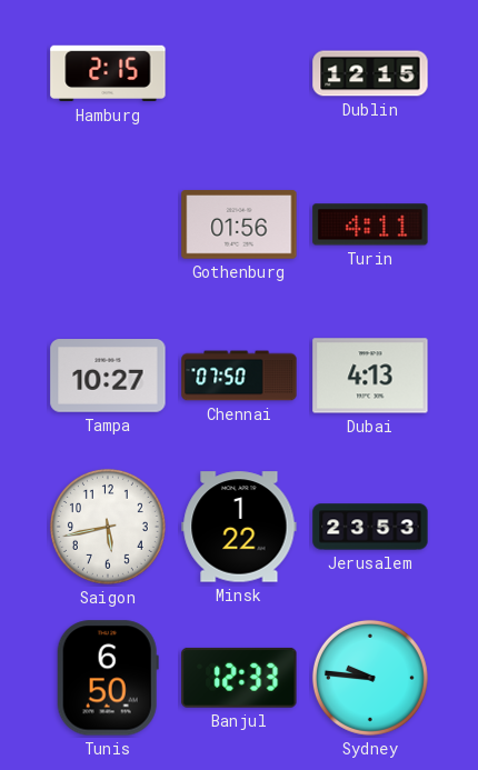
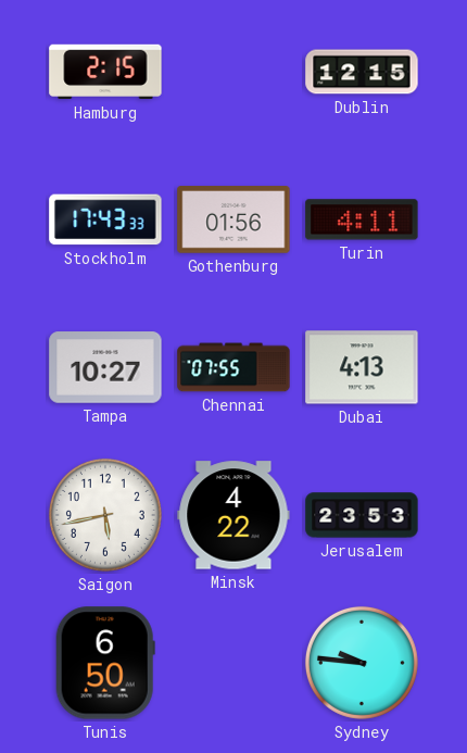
Stockholm: none -> 17:43 (105, 219)
Chennai: 07:50 -> 07:55 (233, 367)
Minsk: 1:22 -> 4:22 (233, 515)
Banjul: 12:33 -> none (239, 678)
